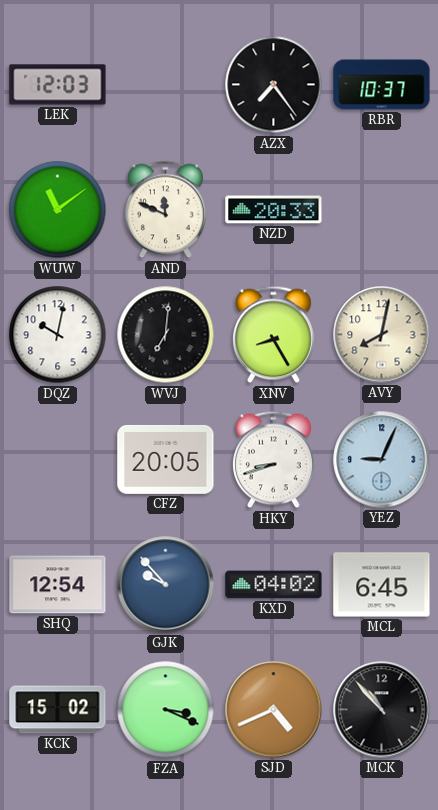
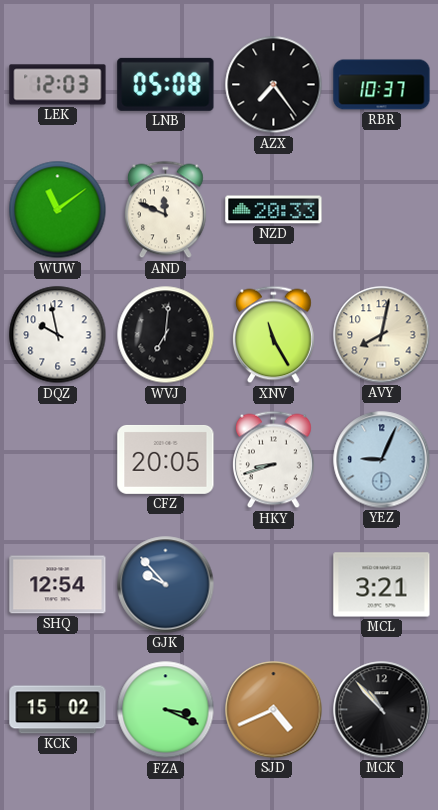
LNB: none -> 05:08 (166, 84)
DQZ: 10:02 -> 9:58 (58, 335)
XNV: 8:25 -> 11:25 (274, 335)
KXD: 04:02 -> none (274, 585)
MCL: 6:45 -> 3:21 (382, 585)
